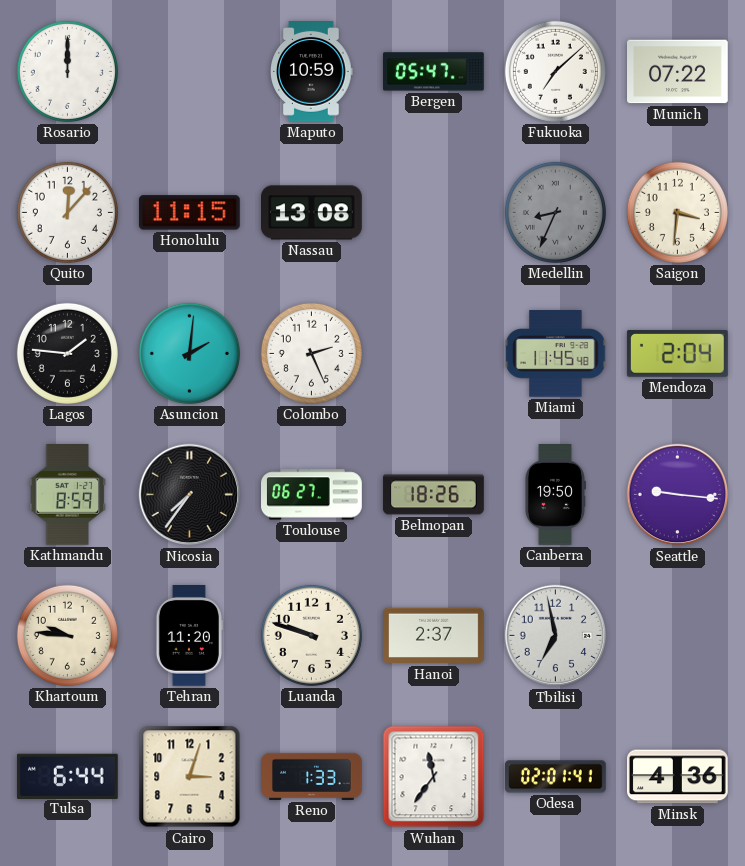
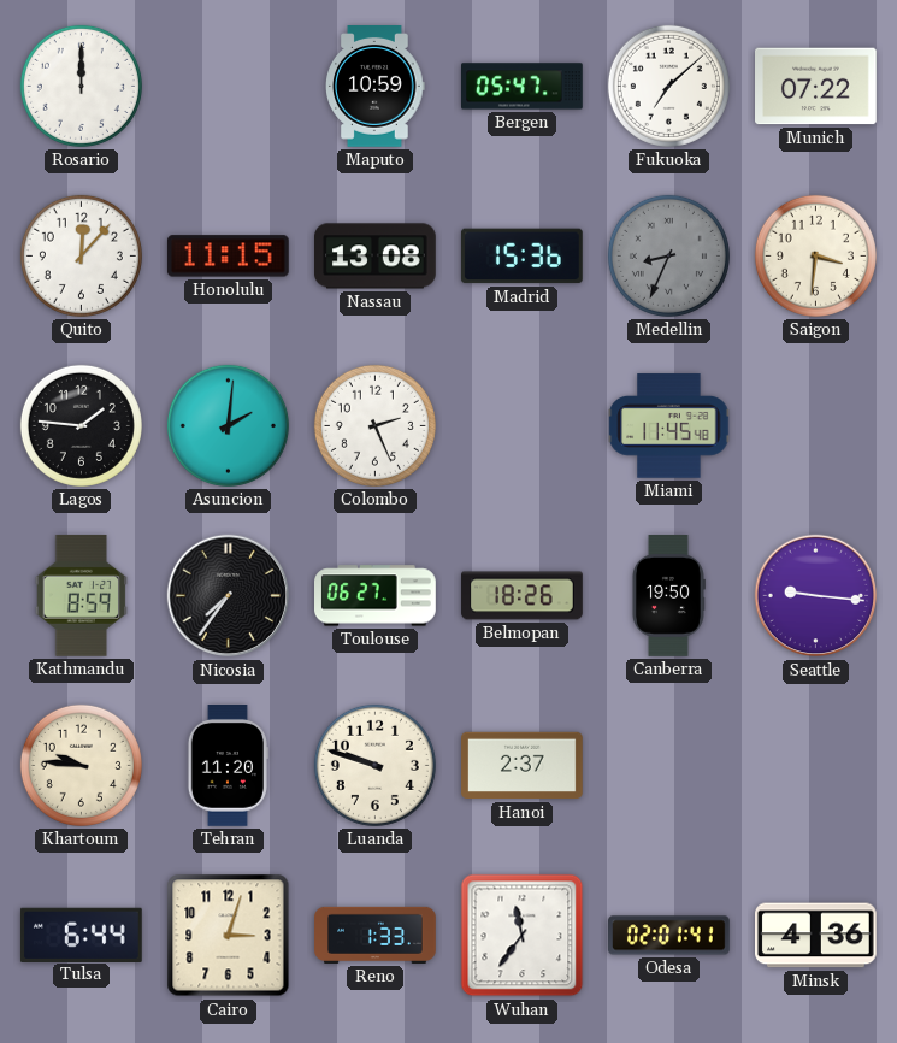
Madrid: none -> 15:36 (521, 257)
Mendoza: 2:04 -> none (677, 353)
Tbilisi: 6:58 -> none (556, 636)
